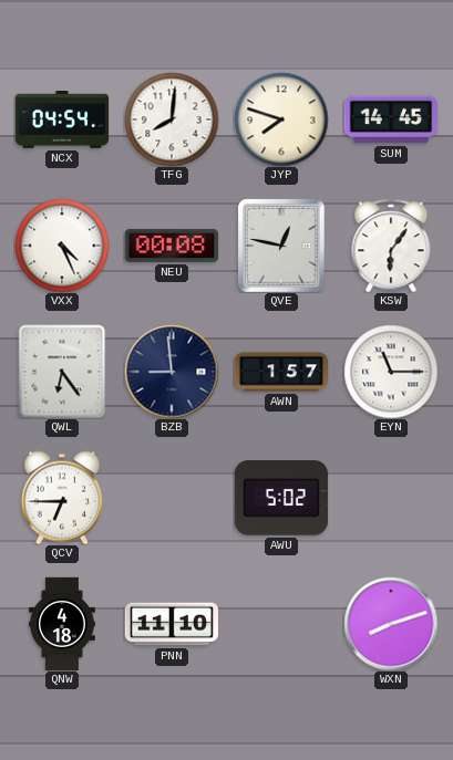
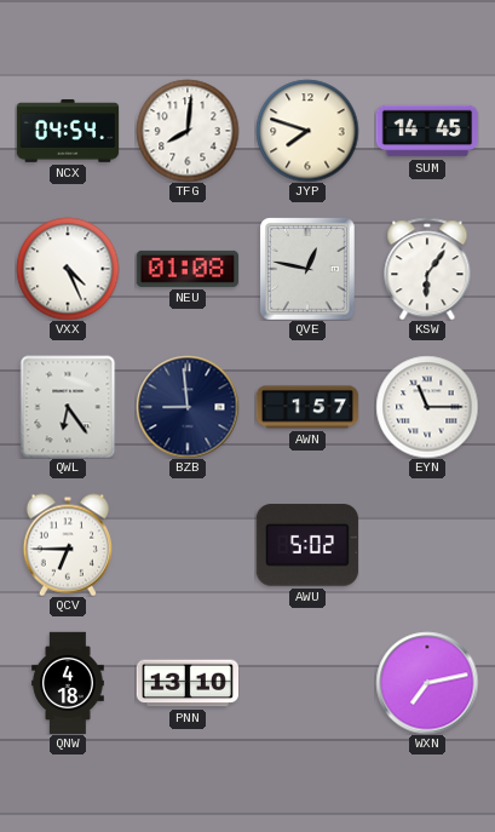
NEU: 00:08 -> 01:08 (186, 269)
PNN: 11:10 -> 13:10 (186, 683)
WXN: 8:12 -> 7:13 (427, 683)
